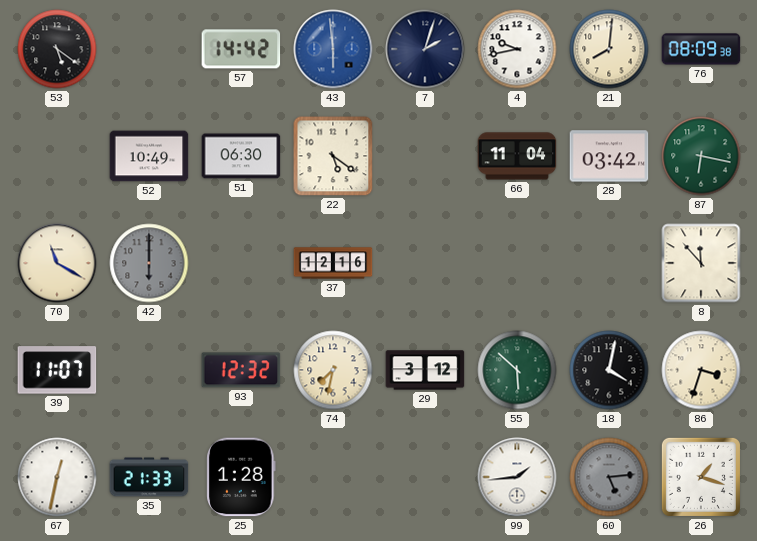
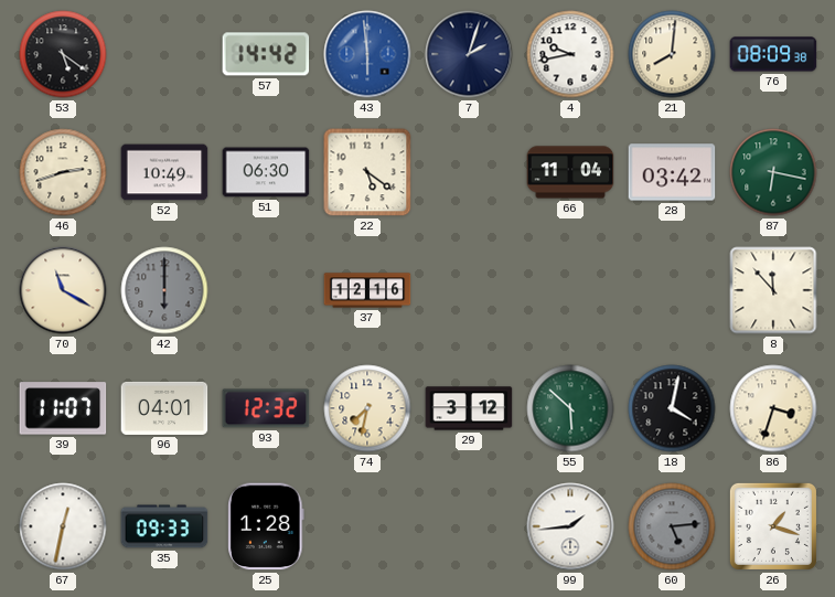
46: none -> 2:42 (63, 172)
96: none -> 04:01 (164, 408)
35: 21:33 -> 09:33 (164, 526)
